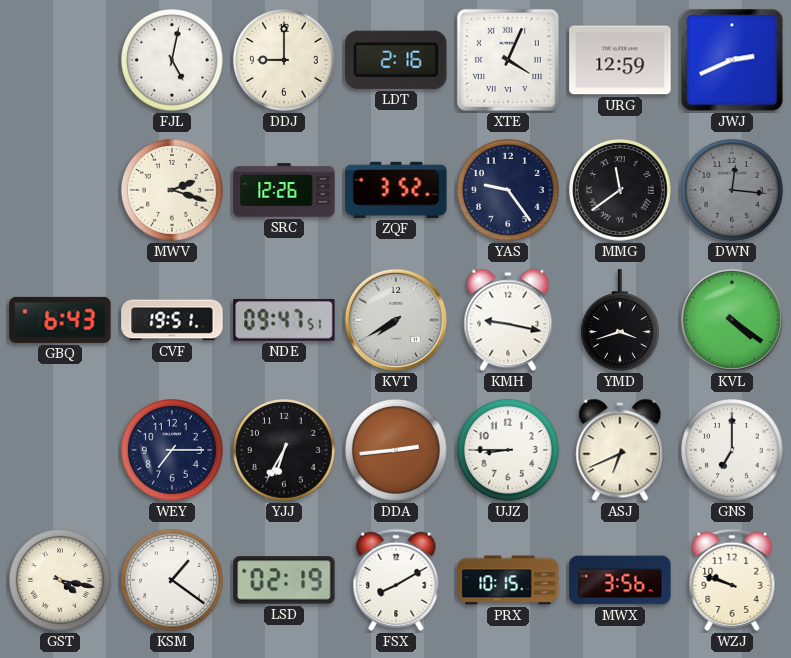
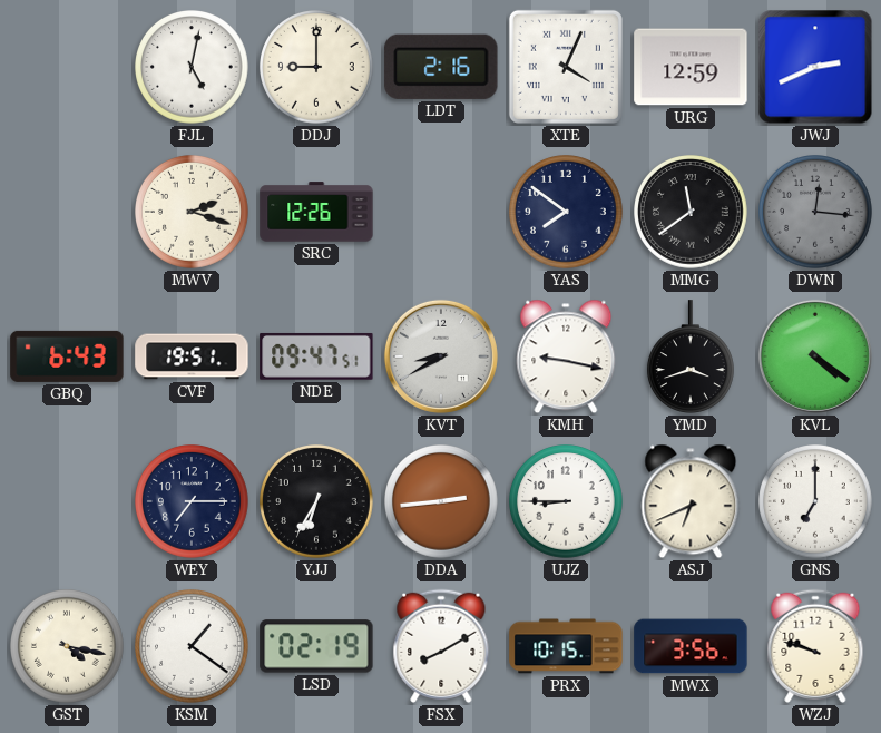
ZQF: 3:52 -> none (396, 190)
YAS: 9:24 -> 7:51 (567, 213)
KVT: 7:40 -> 8:40 (441, 356)
